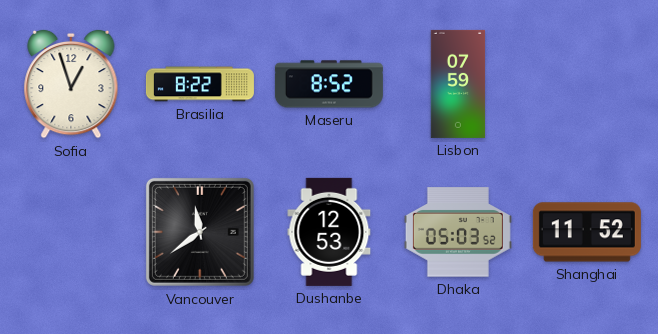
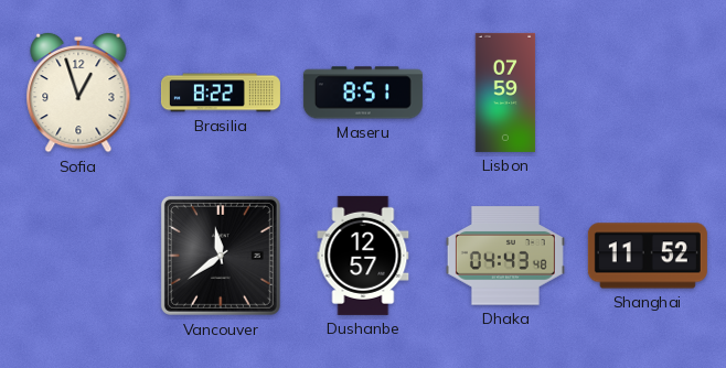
Maseru: 8:52 -> 8:51 (363, 93)
Dushanbe: 12:53 -> 12:57 (363, 256)
Dhaka: 05:03 -> 04:43 (505, 256)
